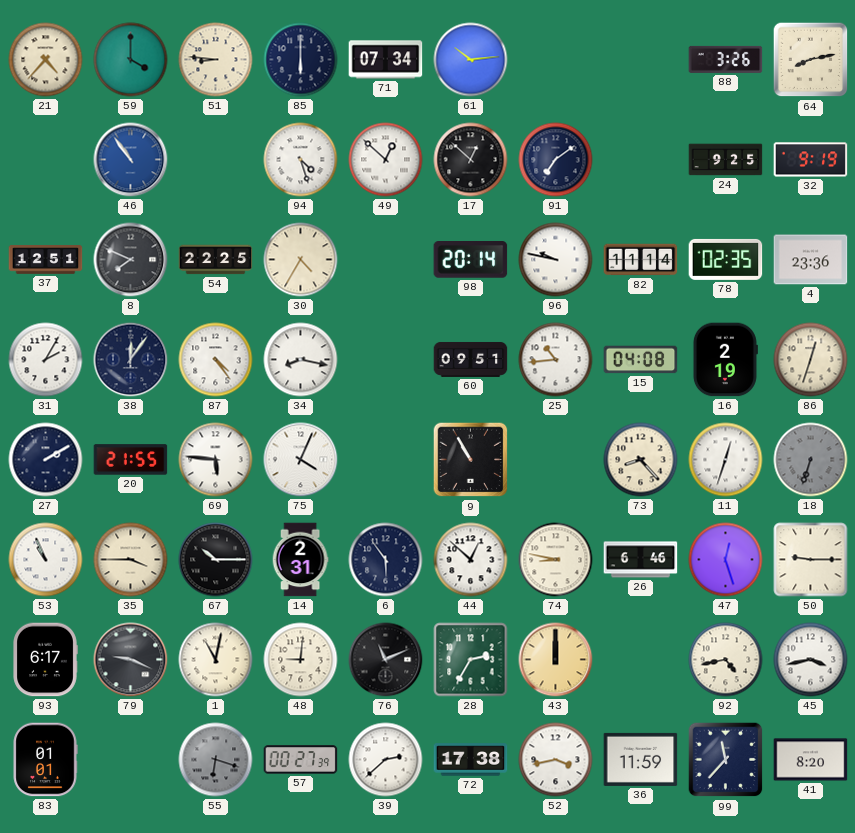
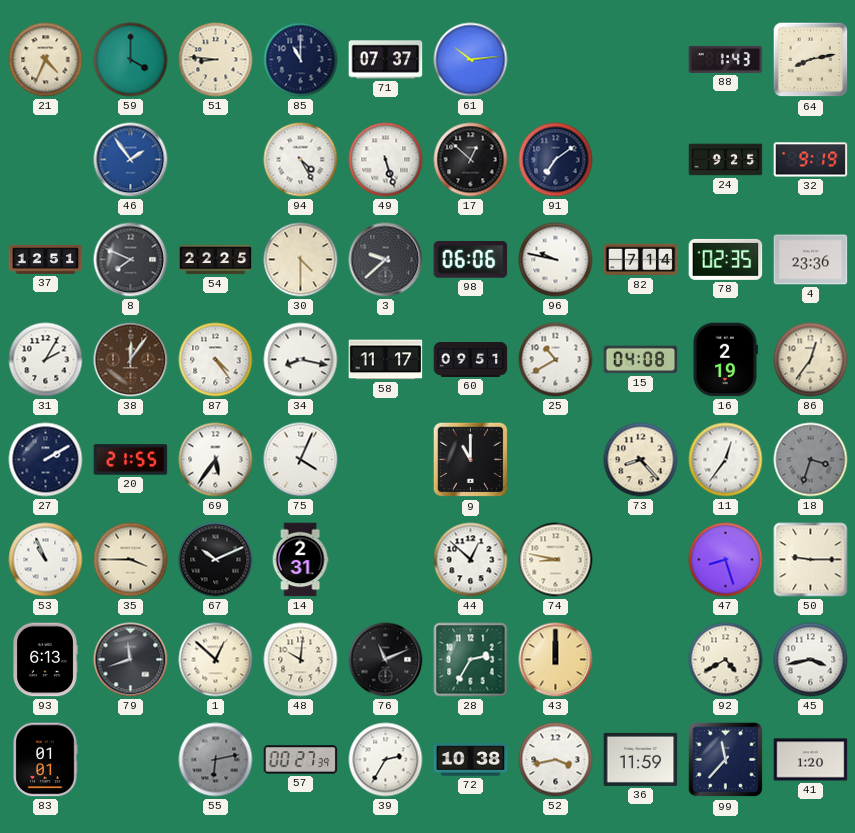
21: 4:37 -> 4:34 (46, 60)
85: 6:00 -> 11:00 (301, 60)
71: 07:34 -> 07:37 (386, 60)
88: 3:26 -> 1:43 (726, 59)
46: 10:54 -> 1:54 (131, 160)
94: 4:27 -> 4:25 (301, 160)
49: 12:52 -> 5:27 (386, 160)
30: 4:35 -> 4:30 (301, 260)
3: none -> 9:38 (386, 260)
98: 20:14 -> 06:06 (471, 260)
82: 11:14 -> 7:14 (641, 260)
38 dial: navy -> brown (131, 360)
58: none -> 11:17 (386, 360)
25: 10:44 -> 10:40 (556, 360)
86: 12:33 -> 12:36 (811, 360)
69: 5:46 -> 5:36 (216, 460)
9: 10:55 -> 11:00 (471, 460)
11: 12:33 -> 12:36 (726, 460)
18: 6:33 -> 3:33 (811, 460)
67: 10:15 -> 10:11 (216, 560)
6: 5:54 -> none (386, 560)
26: 6:46 -> none (641, 560)
47: 12:27 -> 8:27 (726, 560)
93: 6:17 -> 6:13 (45, 660)
79: 9:19 -> 11:42 (131, 660)
1: 11:02 -> 12:52 (216, 660)
48: 9:01 -> 10:01 (301, 660)
92: 4:43 -> 4:40 (726, 660)
55: 6:18 -> 6:13 (216, 760)
39: 2:38 -> 2:35 (386, 760)
72: 17:38 -> 10:38 (471, 760)
41: 8:20 -> 1:20 (811, 760)
